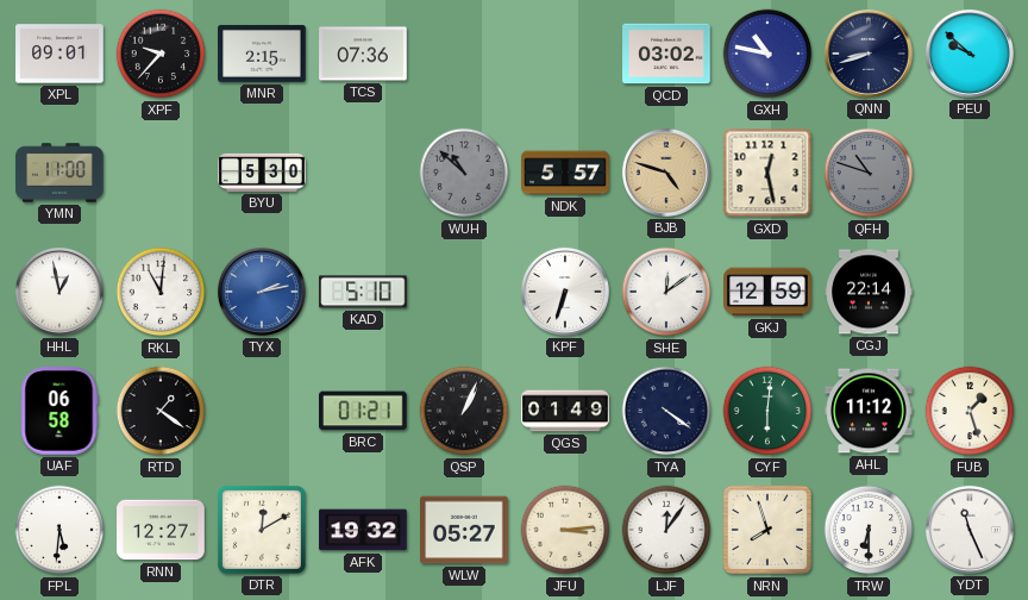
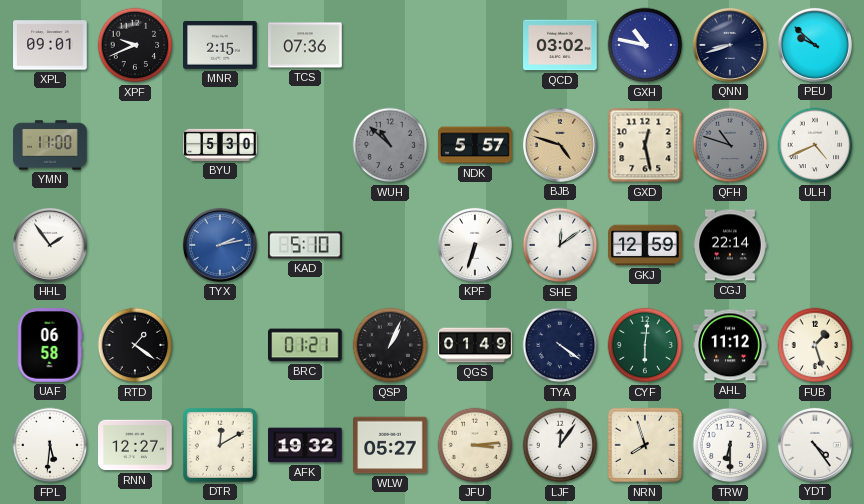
XPF: 9:37 -> 9:41 (135, 45)
ULH: none -> 4:41 (815, 145)
HHL: 12:58 -> 1:54 (50, 245)
RKL: 11:01 -> none (161, 292)
YDT: 11:26 -> 4:24 (815, 445)
